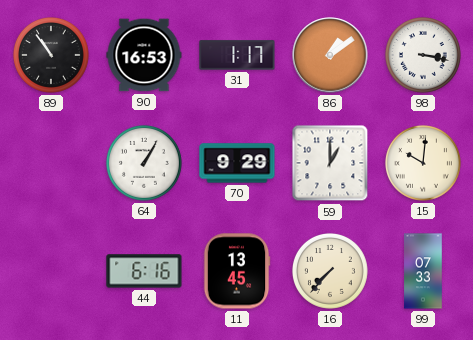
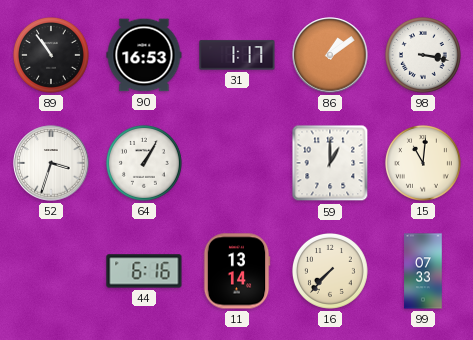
52: none -> 3:33 (51, 163)
70: 9:29 -> none (237, 163)
15: 10:01 -> 11:01 (423, 163)
11: 13:45 -> 13:14 (237, 271)
